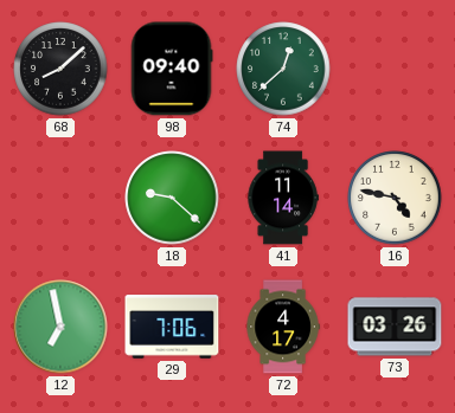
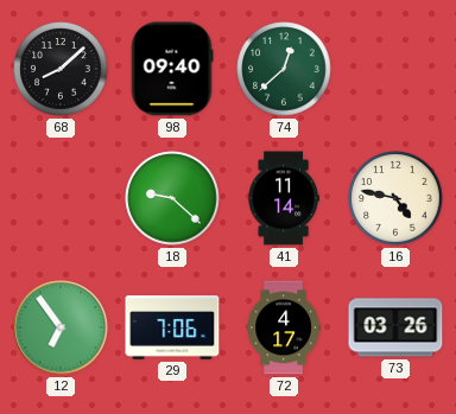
12: 6:58 -> 6:54 (61, 327)
